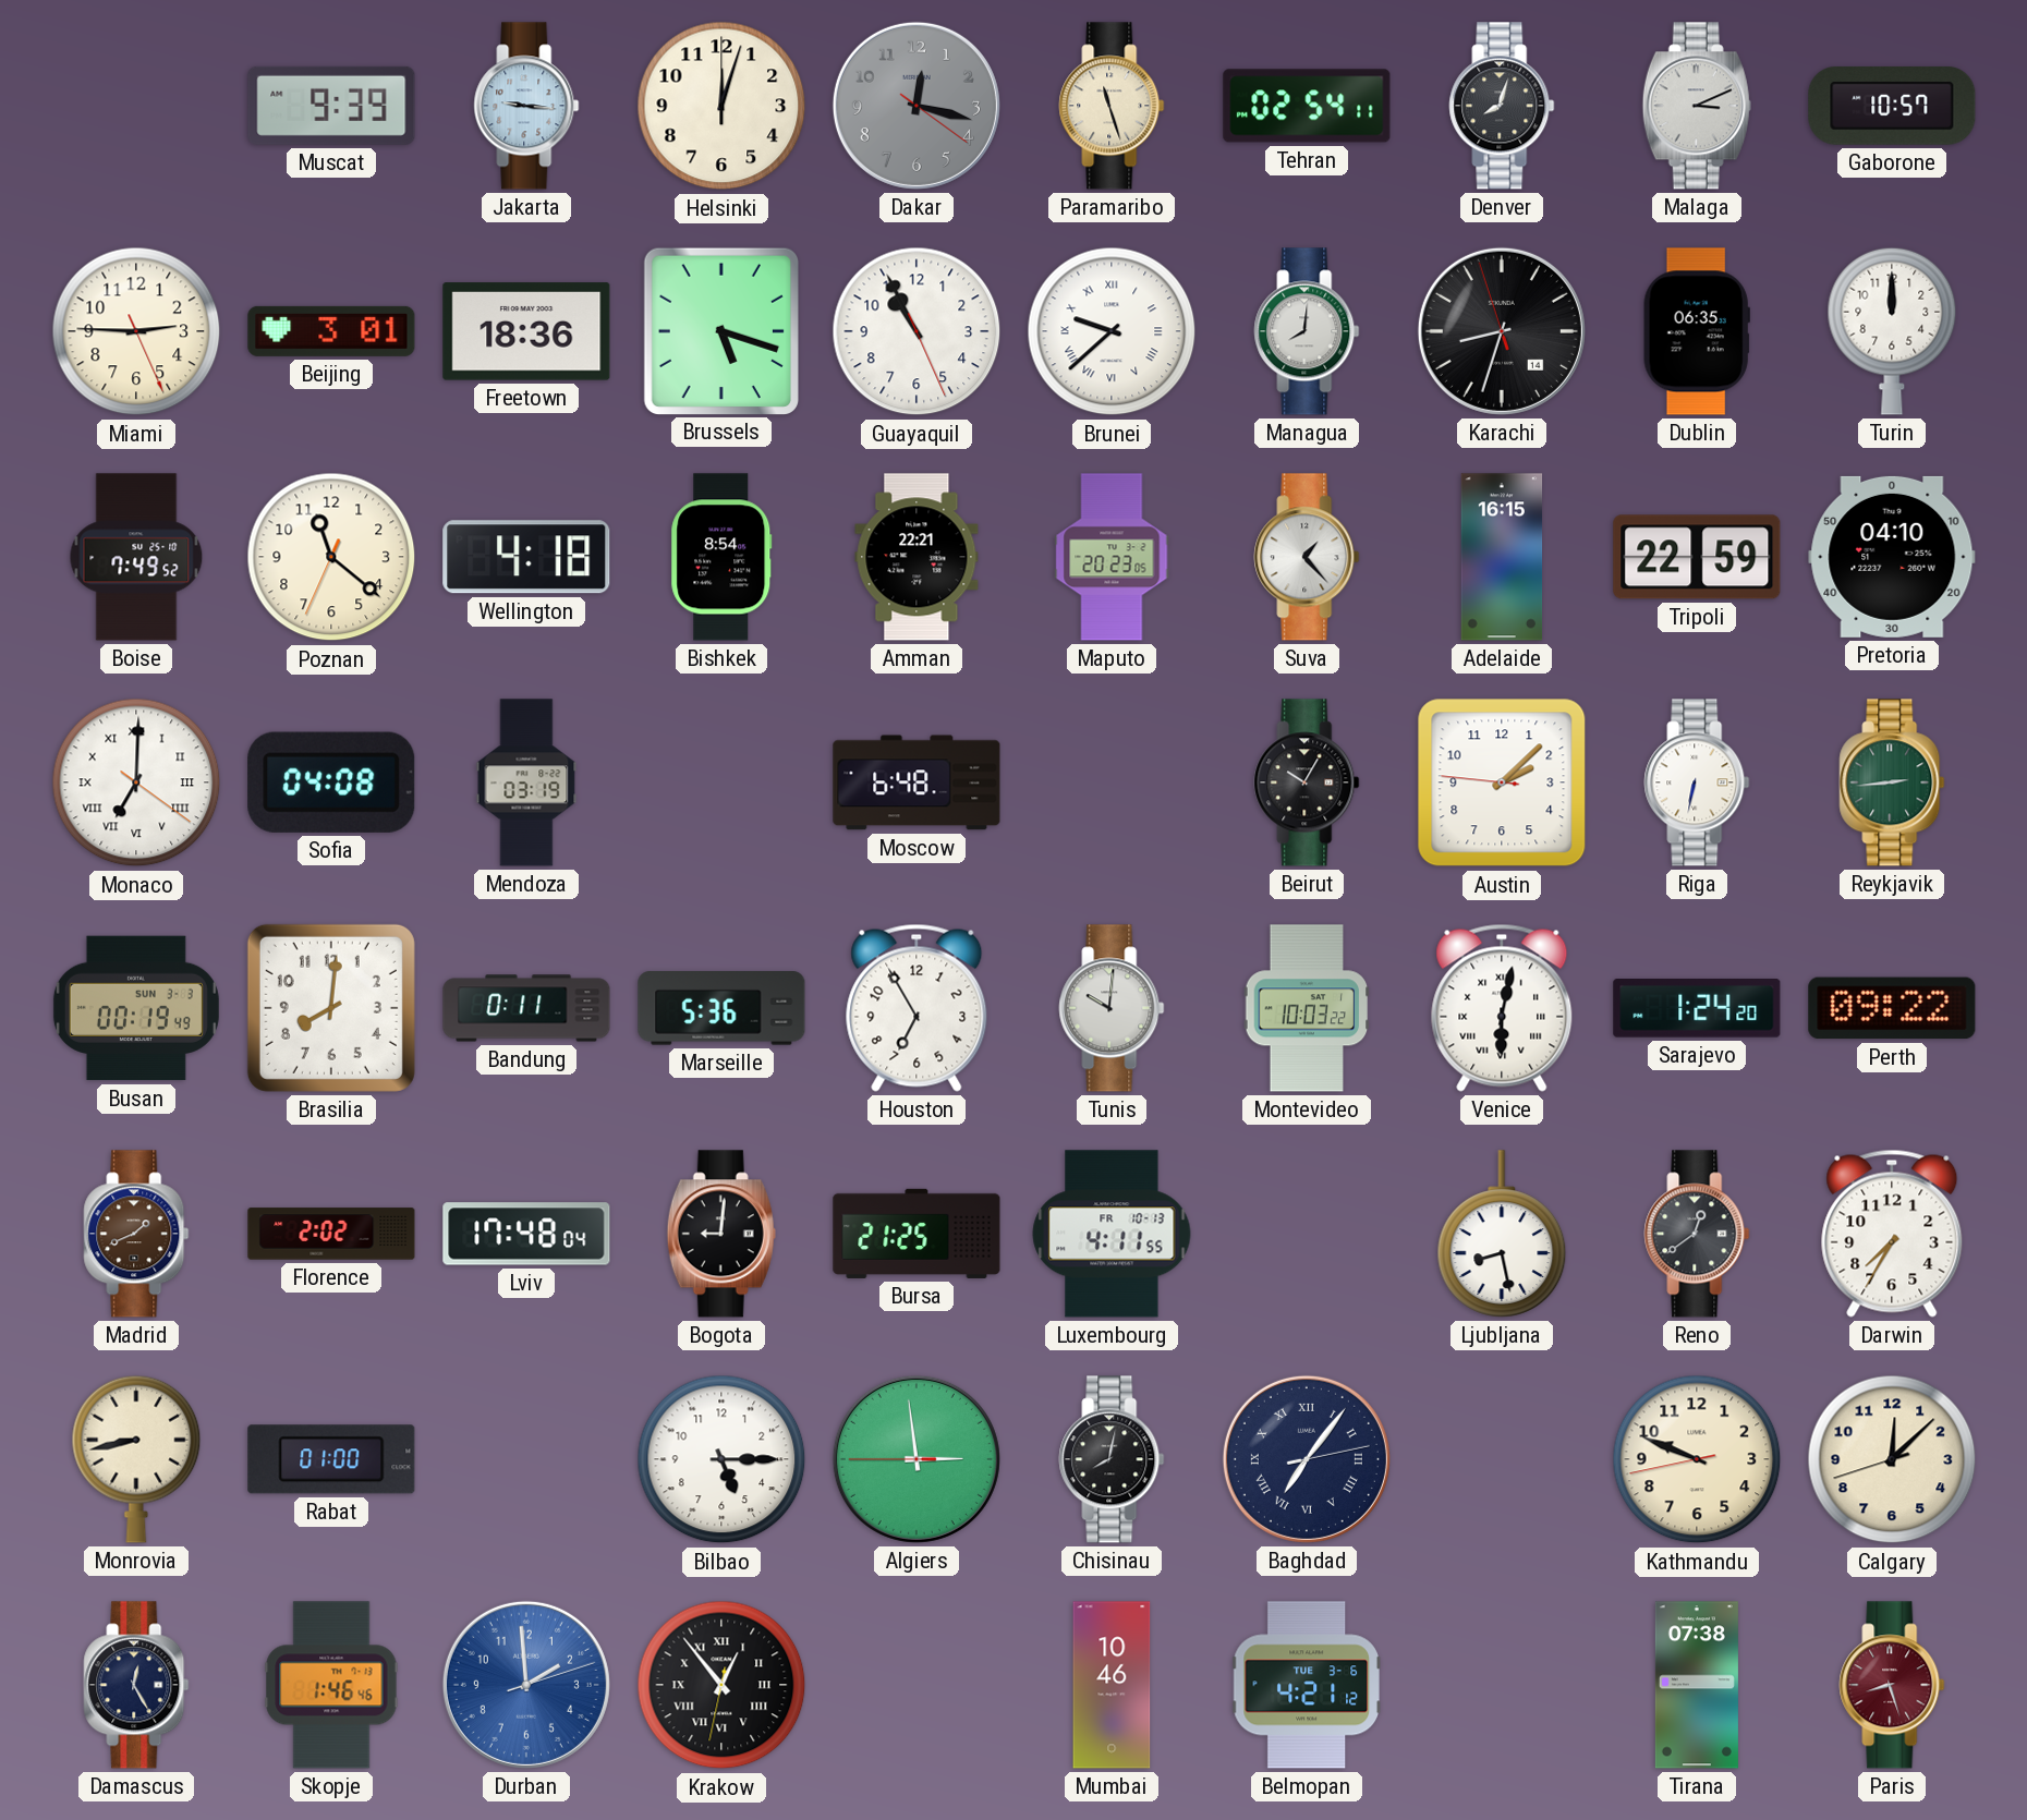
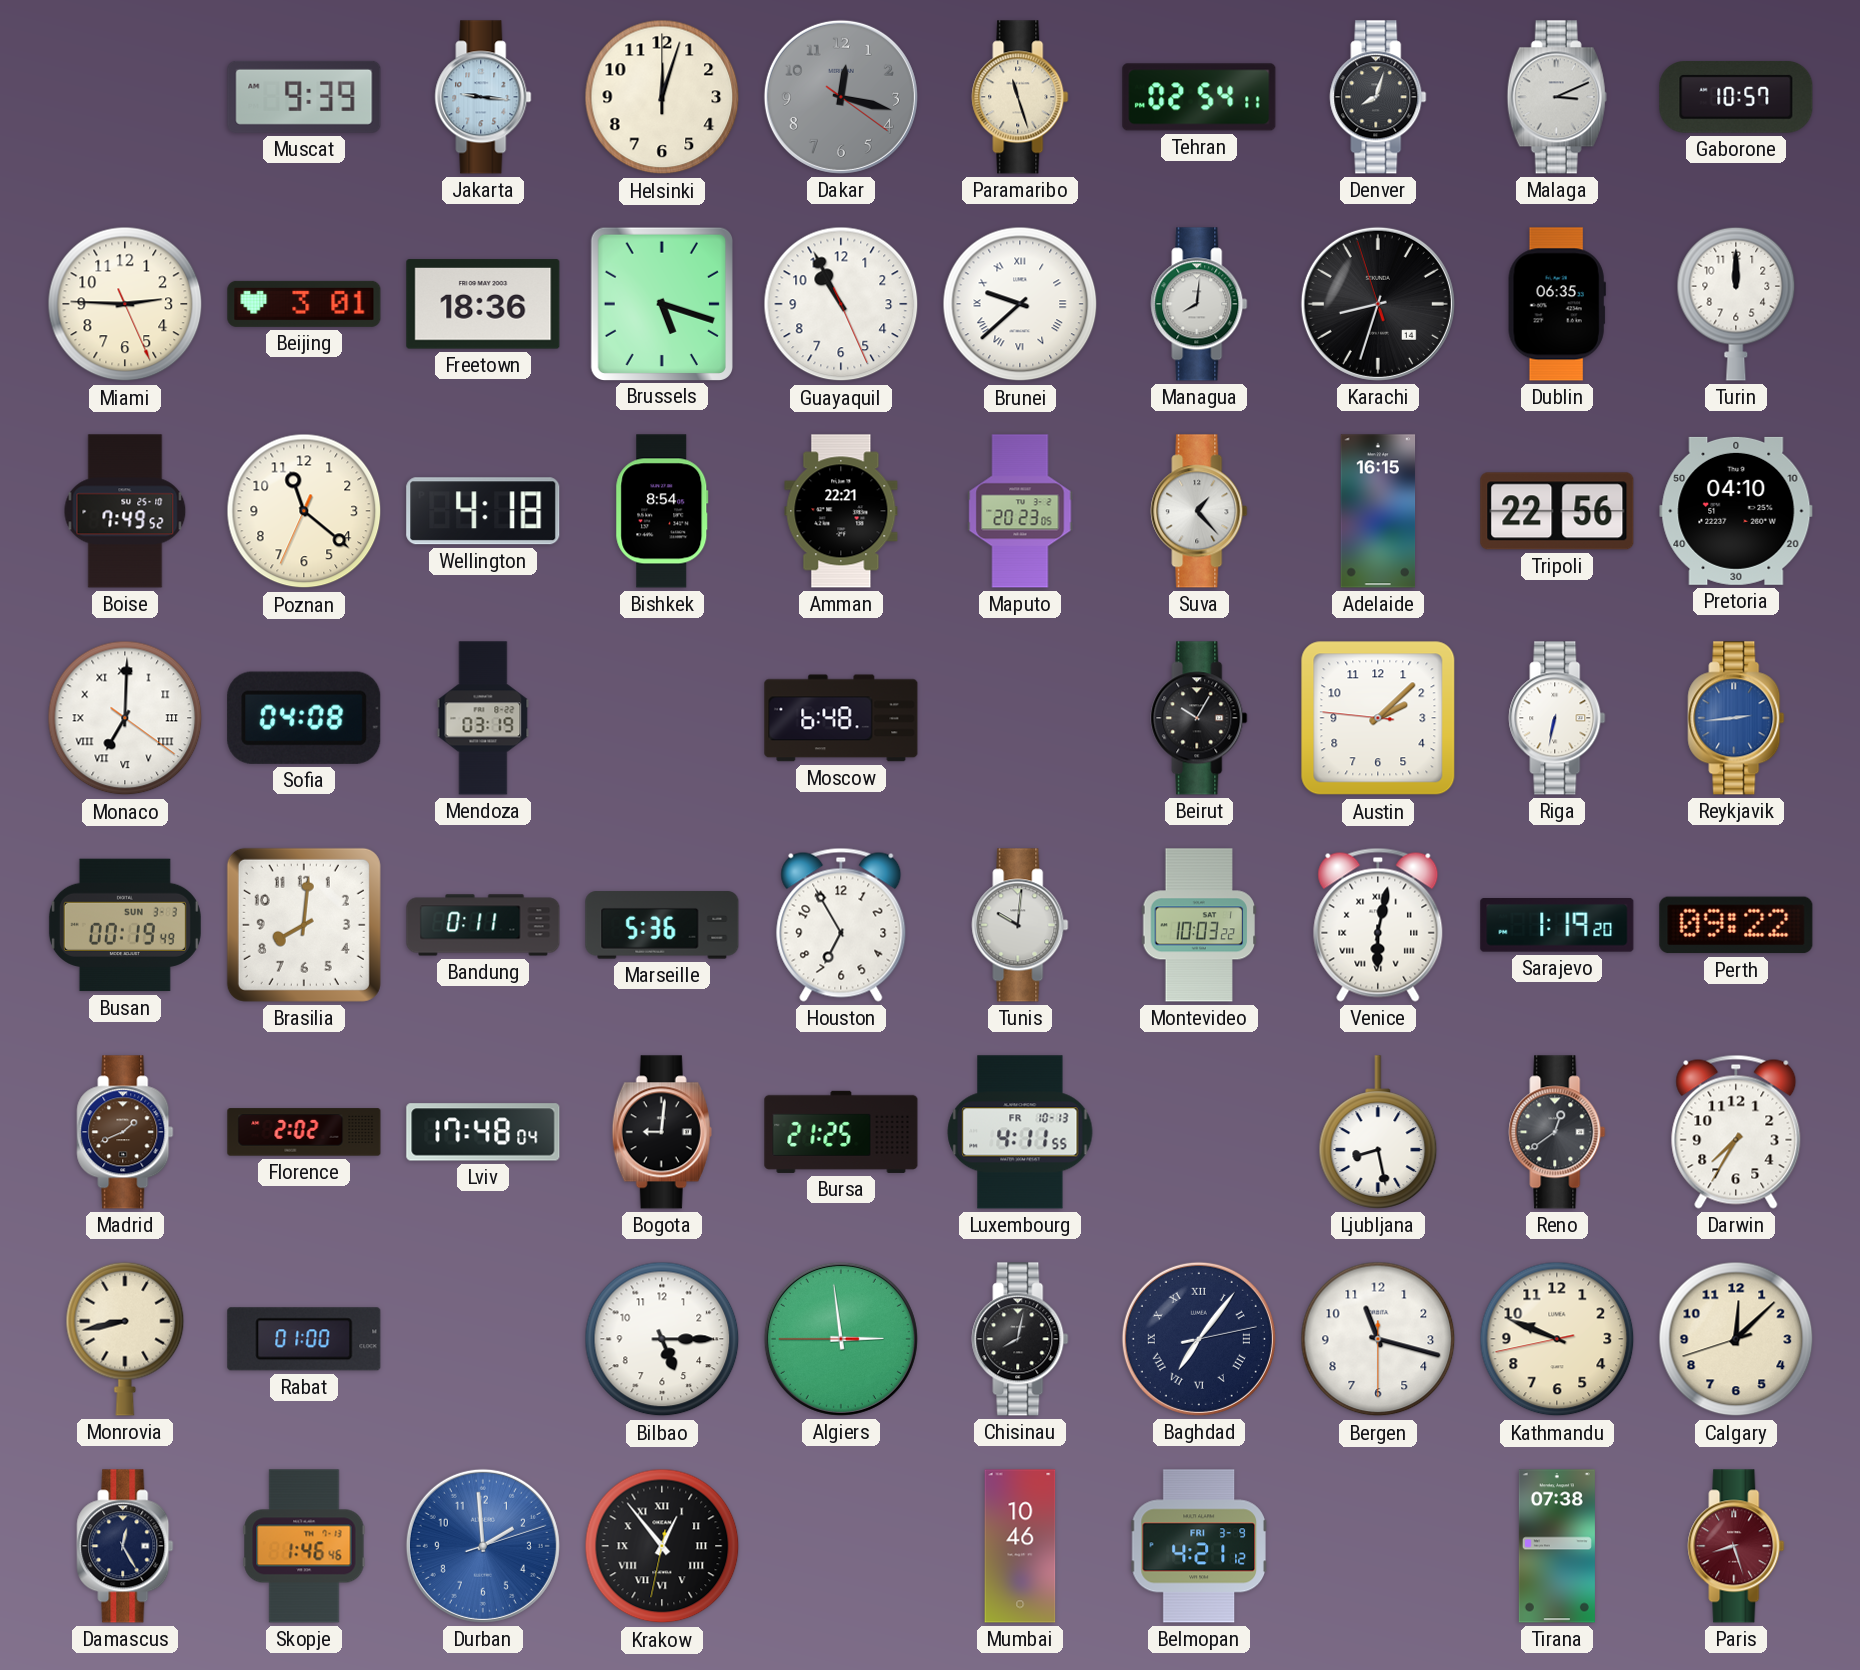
Tripoli: 22:59 -> 22:56 (1557, 511)
Reykjavik dial: green -> blue (1736, 718)
Sarajevo: 1:24 -> 1:19 (1557, 925)
Bergen: none -> 11:17 (1378, 1339)
Belmopan date: TUE 3-6 -> FRI 3-9 (1199, 1546)
